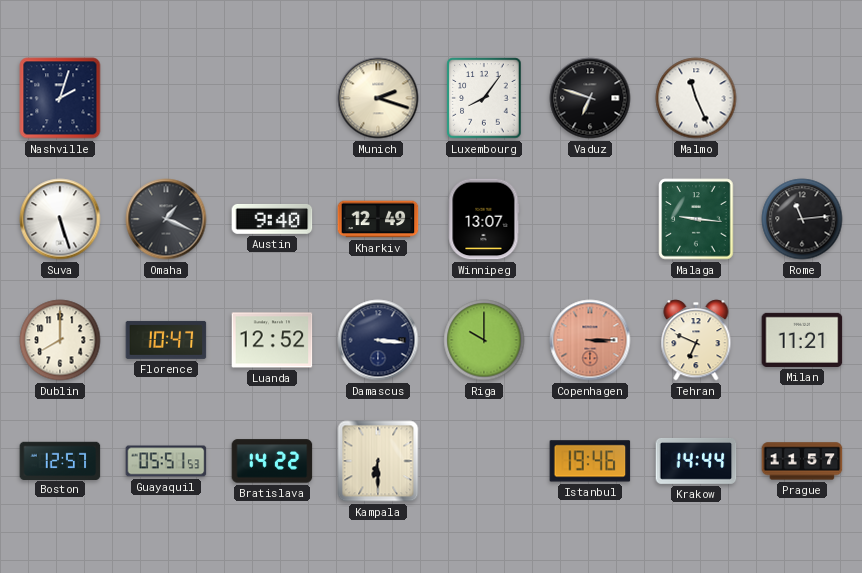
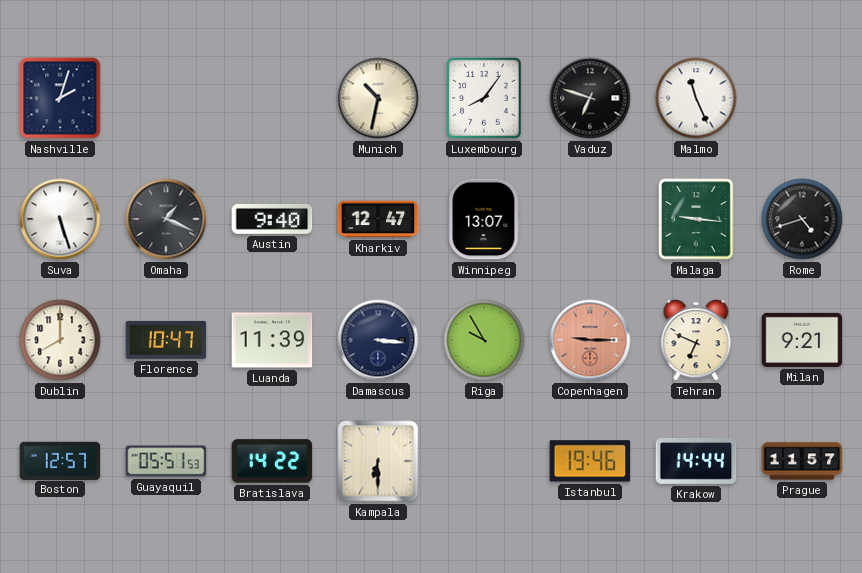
Munich: 2:18 -> 10:32 (378, 98)
Kharkiv: 12:49 -> 12:47 (378, 219)
Rome: 11:14 -> 4:42 (802, 219)
Luanda: 12:52 -> 11:39 (272, 340)
Riga: 10:00 -> 9:55 (484, 340)
Copenhagen: 3:15 -> 9:15 (590, 340)
Milan: 11:21 -> 9:21 (802, 340)
